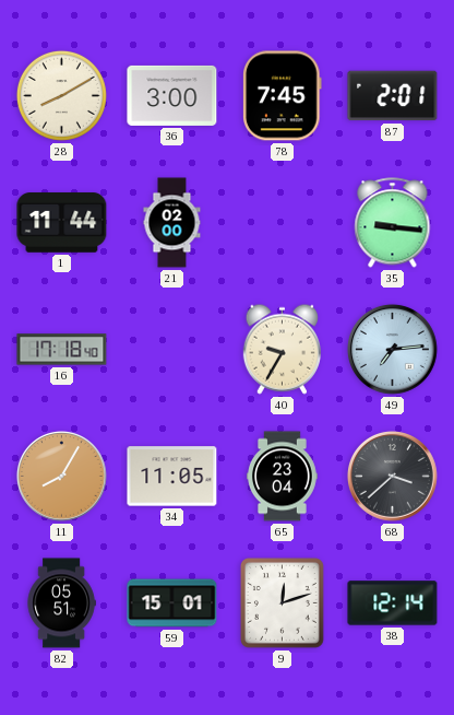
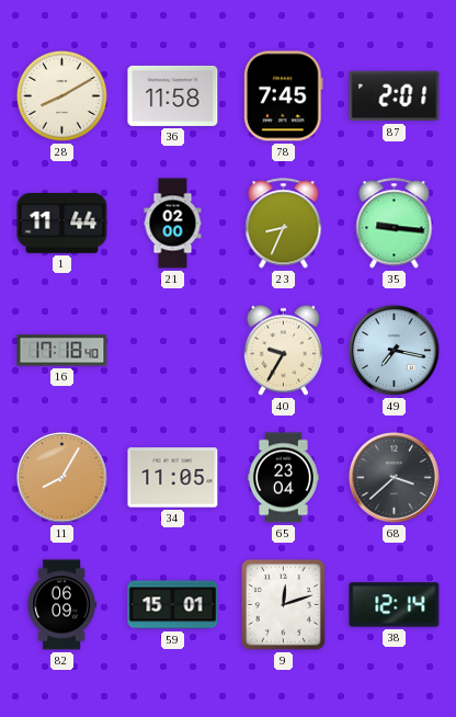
36: 3:00 -> 11:58 (173, 95)
23: none -> 8:34 (284, 224)
49: 7:14 -> 7:17 (395, 351)
82: 05:51 -> 06:09 (61, 605)
